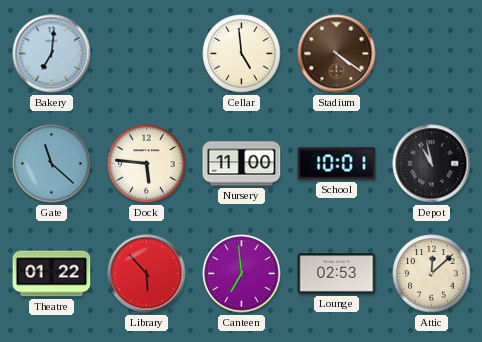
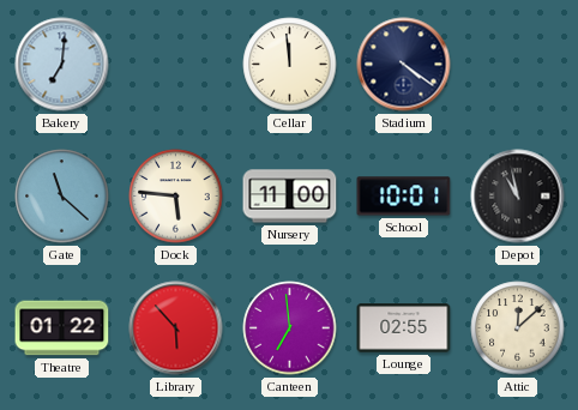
Cellar: 4:59 -> 11:59 (290, 65)
Stadium dial: brown -> navy (404, 65)
Lounge: 02:53 -> 02:55 (404, 328)
